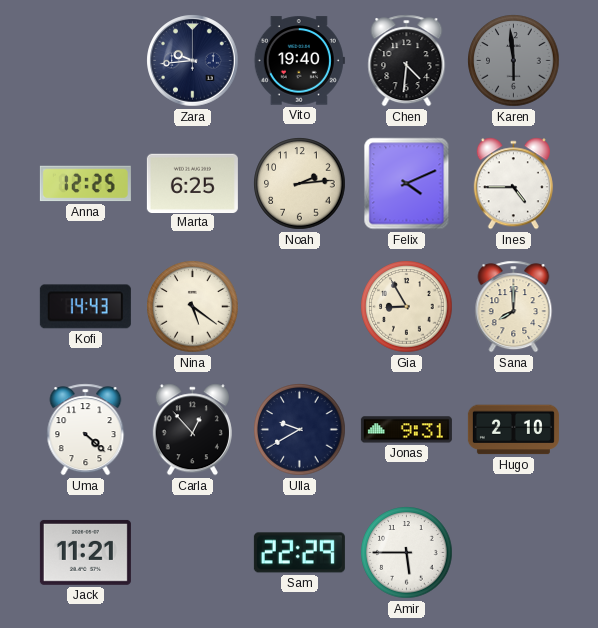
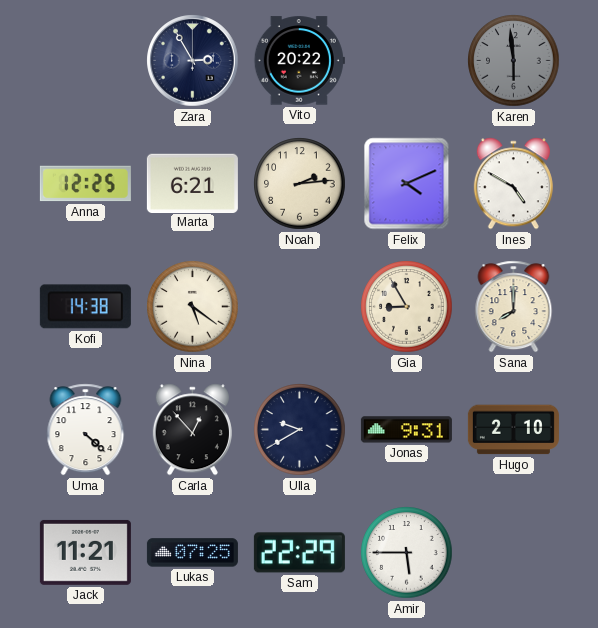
Zara: 9:44 -> 2:55 (193, 61)
Vito: 19:40 -> 20:22 (299, 61)
Chen: 4:31 -> none (407, 61)
Marta: 6:25 -> 6:21 (192, 183)
Ines: 4:45 -> 4:50 (513, 184)
Kofi: 14:43 -> 14:38 (85, 307)
Lukas: none -> 07:25 (192, 553)
